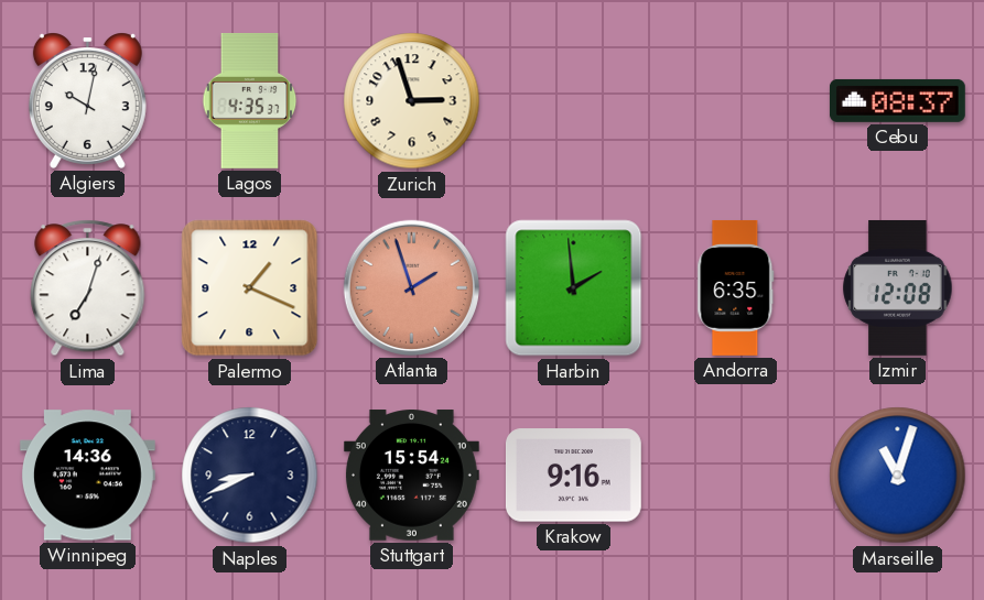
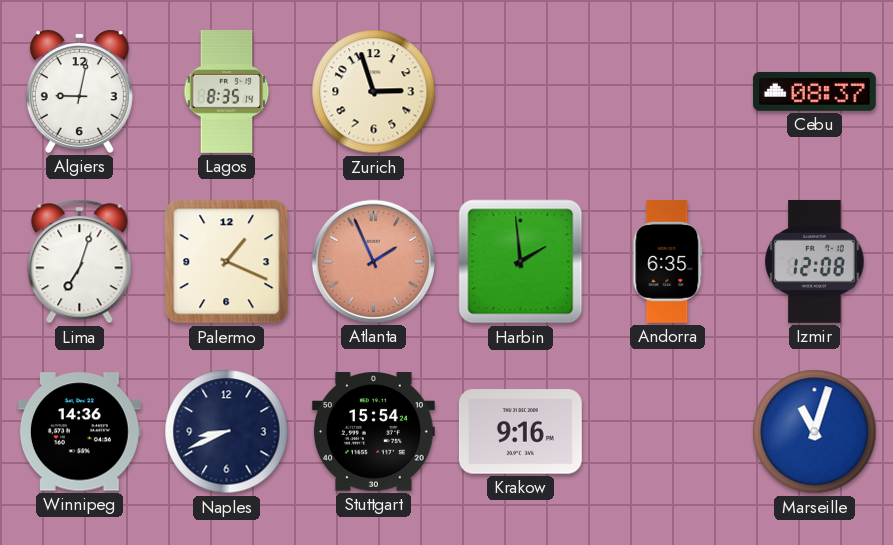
Algiers: 10:02 -> 9:02 (79, 91)
Lagos: 4:35 -> 8:35 (227, 91)
Atlanta: 1:57 -> 1:56 (373, 261)
